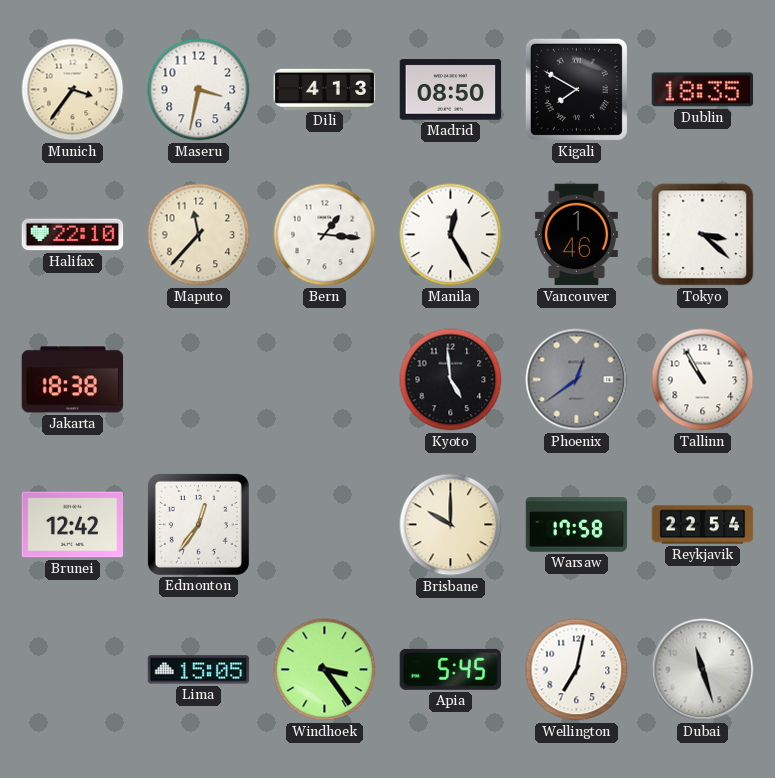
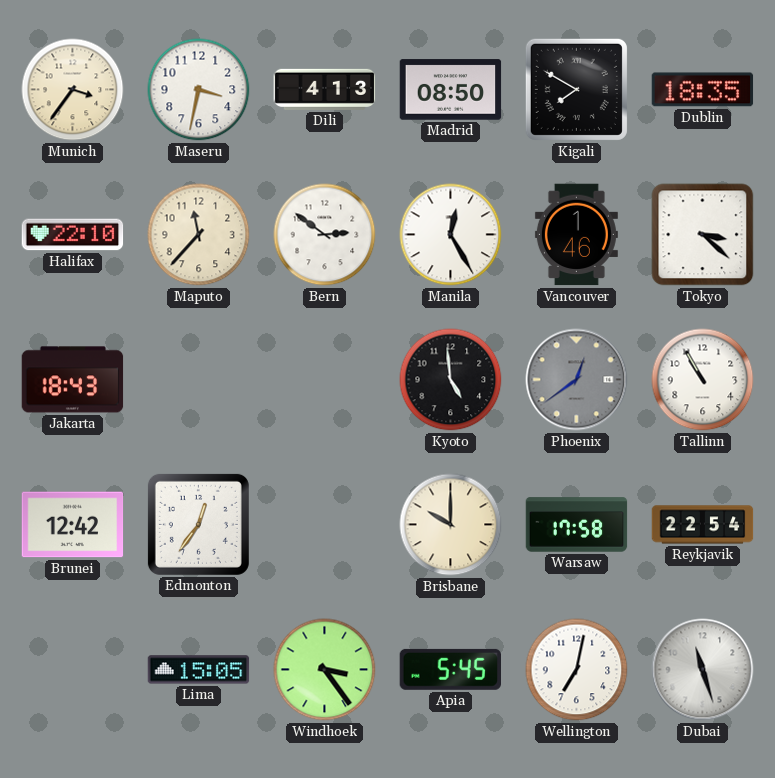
Bern: 1:16 -> 2:51 (325, 235)
Jakarta: 18:38 -> 18:43 (73, 380)
